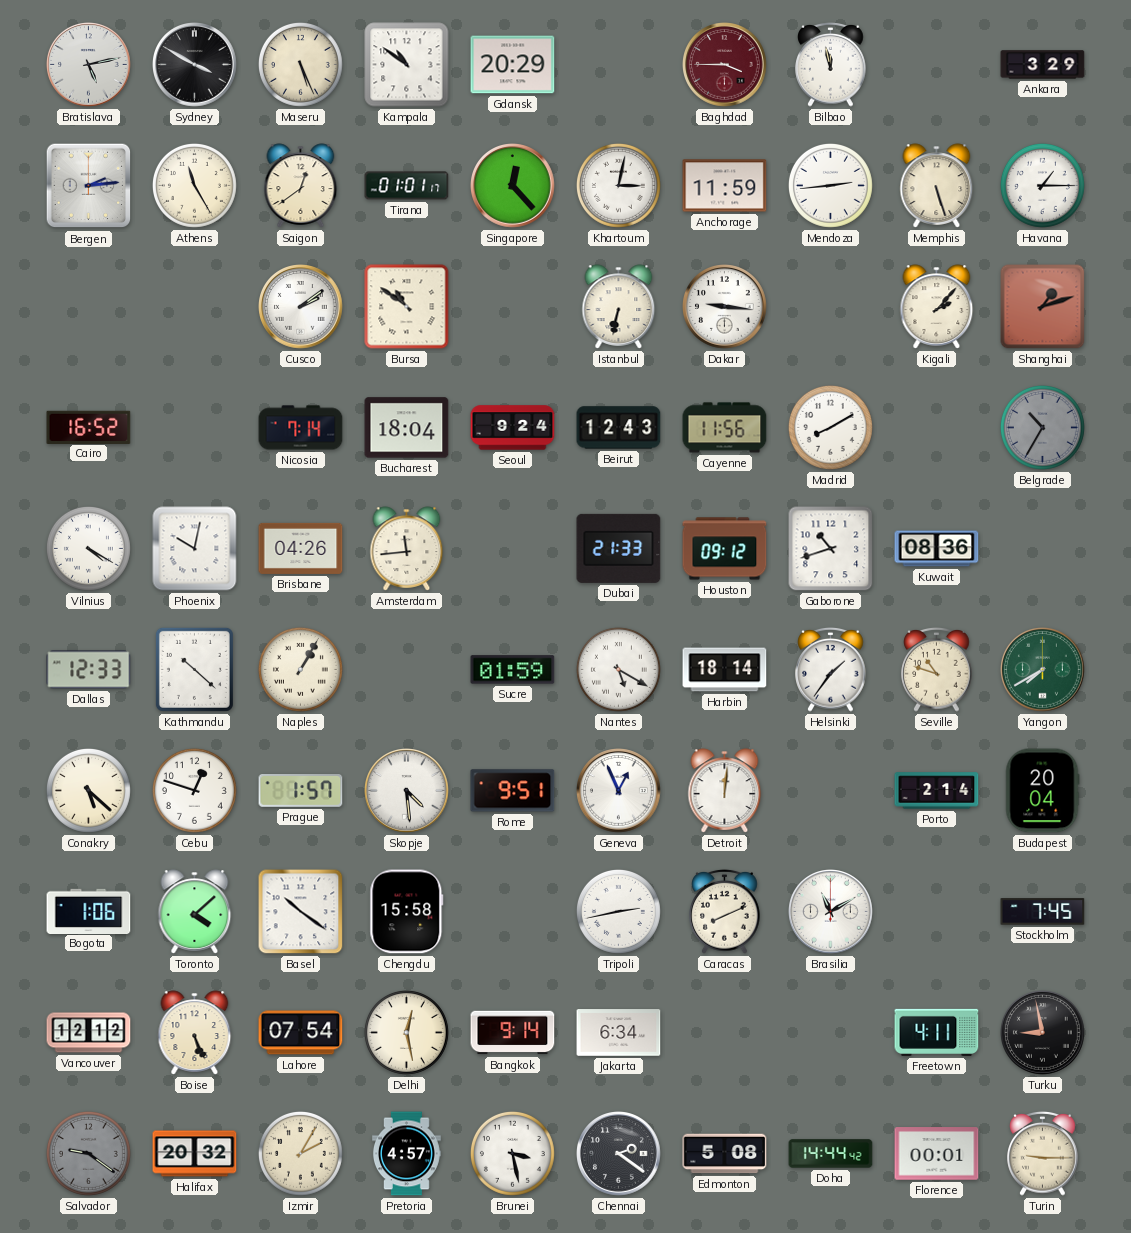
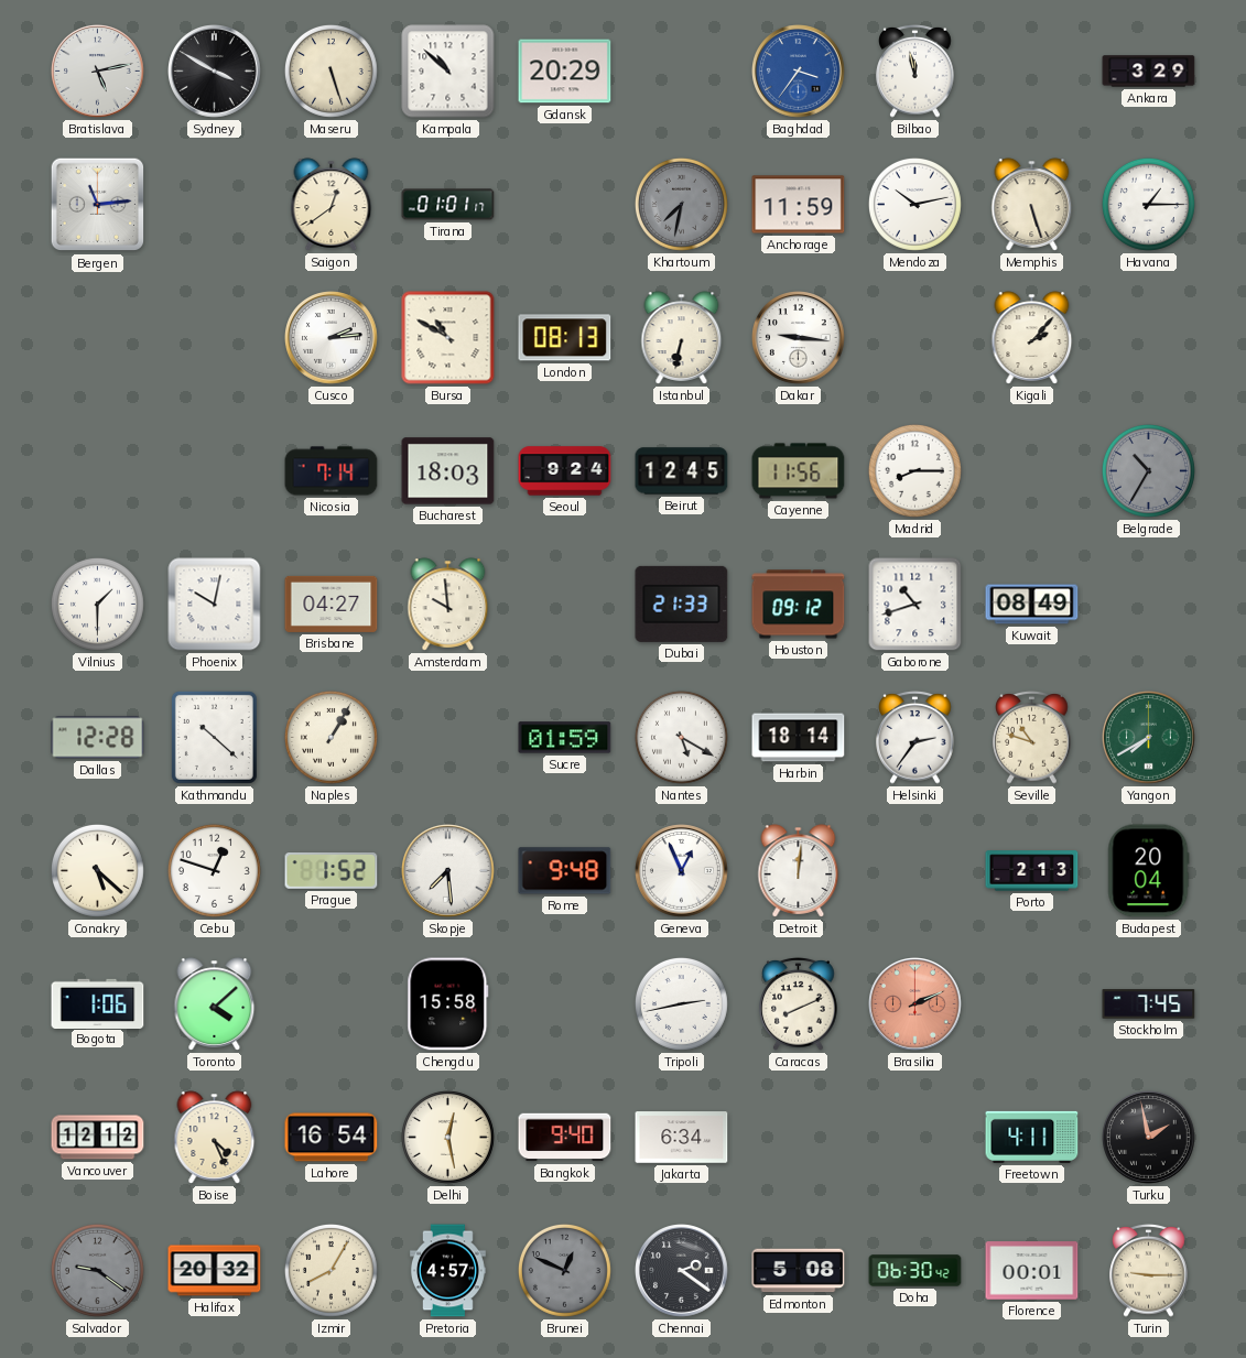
Maseru: 5:26 -> 5:27 (331, 70)
Kampala: 10:51 -> 10:52 (448, 72)
Baghdad: 3:45 -> 3:36 (799, 72)
Baghdad dial: burgundy -> blue (799, 72)
Bergen: 2:14 -> 11:14 (98, 205)
Athens: 11:25 -> none (194, 185)
Singapore: 12:23 -> none (513, 186)
Khartoum: 3:02 -> 7:32 (681, 204)
Khartoum dial: white -> grey (681, 204)
Mendoza: 2:44 -> 10:13 (914, 204)
Cusco: 2:09 -> 2:14 (332, 338)
Bursa: 10:51 -> 10:50 (448, 338)
London: none -> 08:13 (565, 338)
Shanghai: 1:12 -> none (1043, 307)
Cairo: 16:52 -> none (89, 427)
Bucharest: 18:04 -> 18:03 (448, 471)
Beirut: 12:43 -> 12:45 (682, 471)
Madrid: 8:10 -> 8:15 (914, 470)
Vilnius: 4:20 -> 1:30 (97, 604)
Brisbane: 04:26 -> 04:27 (332, 604)
Amsterdam: 11:44 -> 9:59 (448, 605)
Kuwait: 08:36 -> 08:49 (1032, 605)
Dallas: 12:33 -> 12:28 (98, 738)
Helsinki: 1:36 -> 2:36 (915, 737)
Prague: 1:57 -> 1:52 (332, 871)
Skopje: 4:29 -> 7:29 (448, 871)
Rome: 9:51 -> 9:48 (565, 871)
Porto: 2:14 -> 2:13 (1032, 871)
Basel: 10:21 -> none (301, 912)
Brasilia: 11:10 -> 2:11 (915, 1004)
Brasilia dial: white -> salmon (915, 1004)
Boise: 5:26 -> 4:26 (215, 1138)
Lahore: 07:54 -> 16:54 (332, 1138)
Bangkok: 9:14 -> 9:40 (565, 1138)
Turku: 8:58 -> 1:58 (1149, 1138)
Izmir: 2:05 -> 8:05 (331, 1270)
Brunei: 3:28 -> 12:49 (564, 1270)
Brunei dial: white -> grey (564, 1270)
Doha: 14:44 -> 06:30 (915, 1271)
